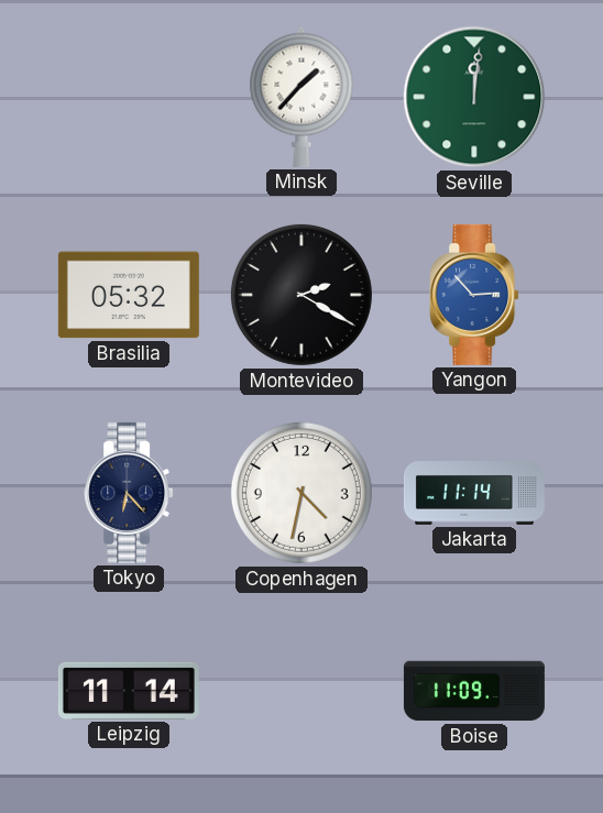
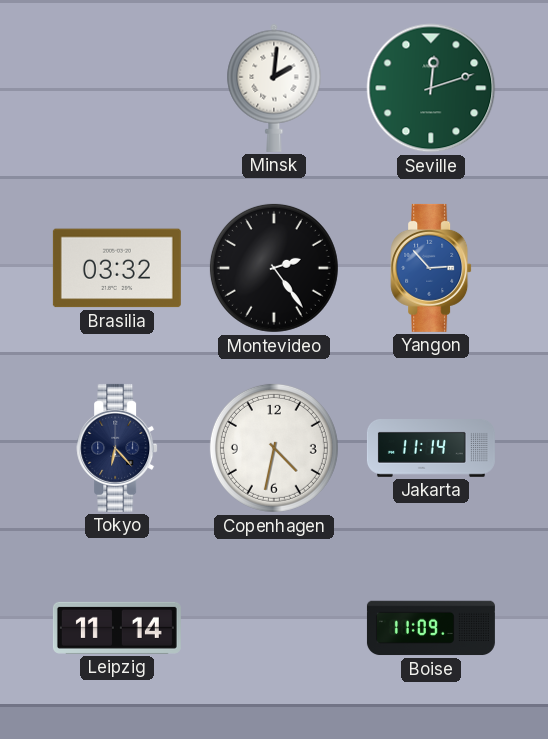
Minsk: 1:37 -> 2:01 (274, 88)
Seville: 12:01 -> 12:12 (431, 88)
Brasilia: 05:32 -> 03:32 (117, 268)
Montevideo: 2:20 -> 2:24 (274, 268)
